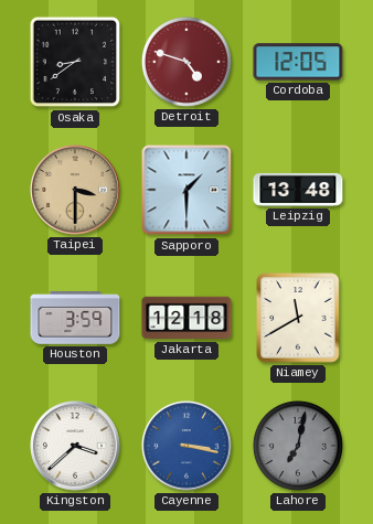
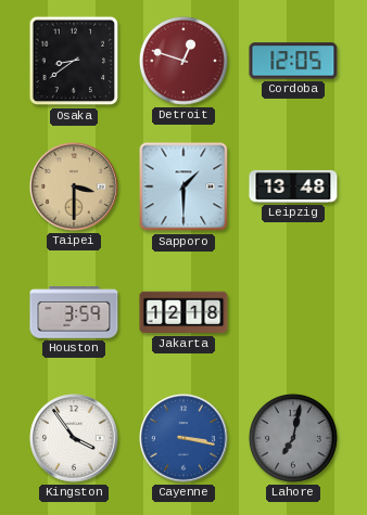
Detroit: 4:48 -> 12:48 (184, 61)
Niamey: 11:40 -> none (298, 318)
Kingston: 3:38 -> 3:54 (74, 438)
